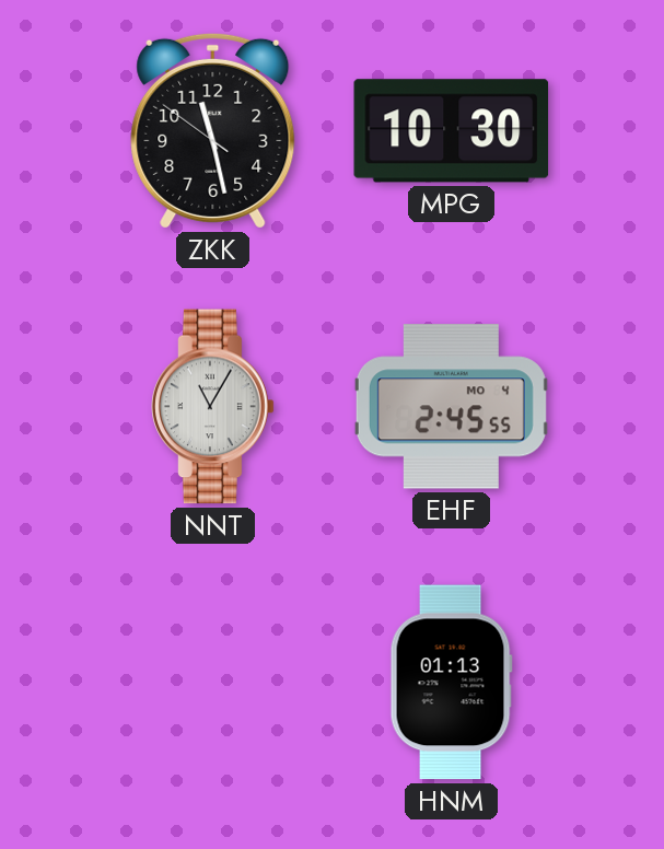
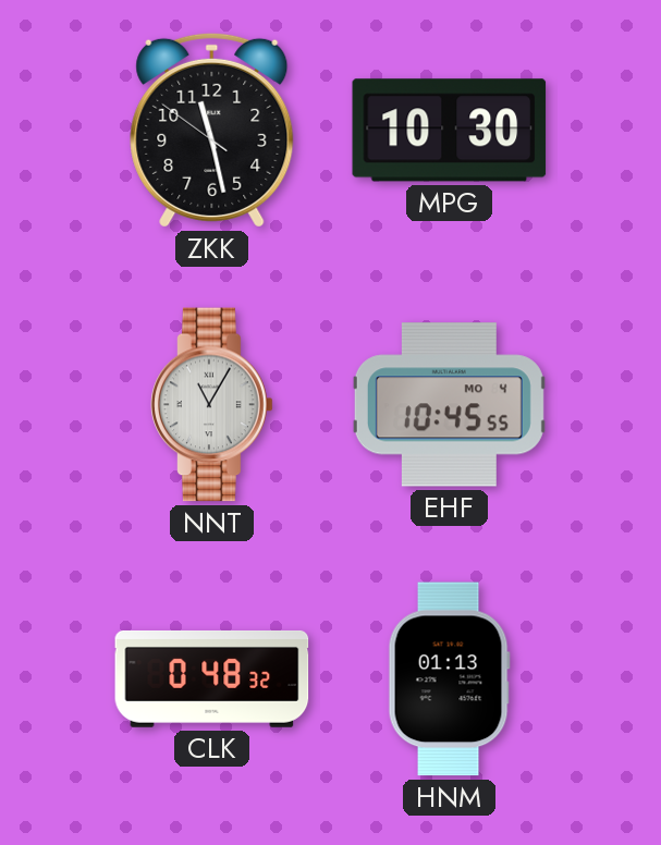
EHF: 2:45 -> 10:45 (449, 405)
CLK: none -> 0:48 (212, 678)
